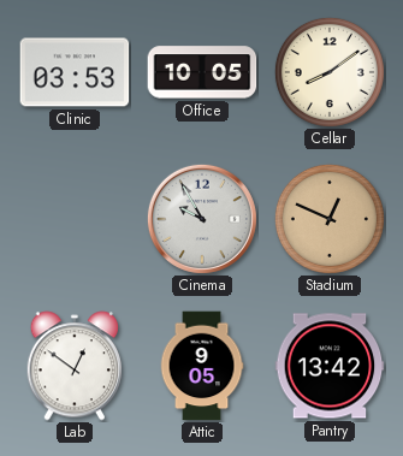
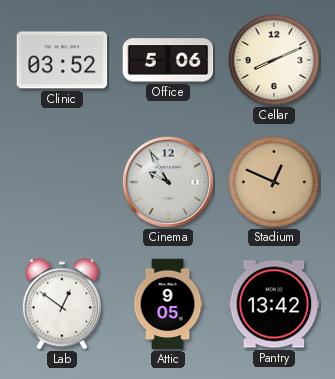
Clinic: 03:53 -> 03:52 (62, 60)
Office: 10:05 -> 5:06 (168, 60)
Cellar: 8:09 -> 8:11 (274, 60)
